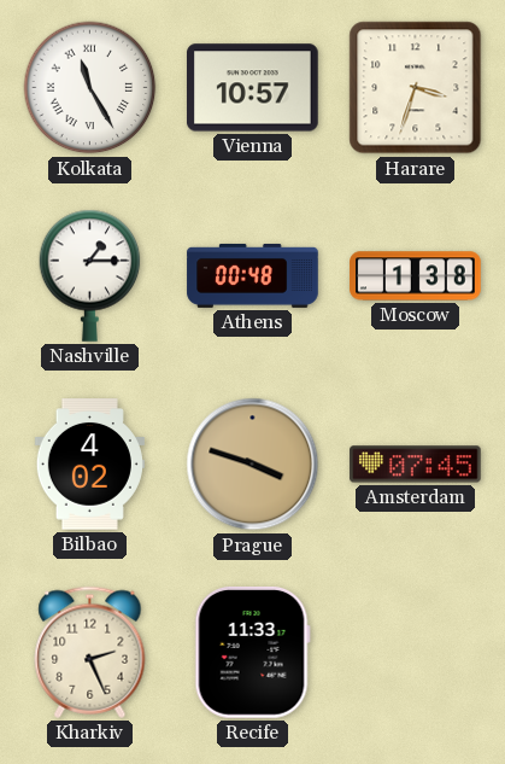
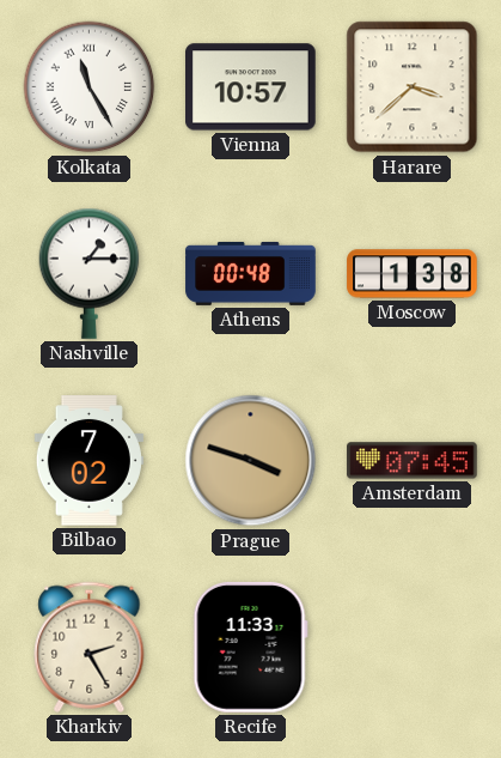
Harare: 3:33 -> 3:38 (413, 87)
Bilbao: 4:02 -> 7:02 (88, 461)
Kharkiv: 2:26 -> 2:25 (90, 647)
